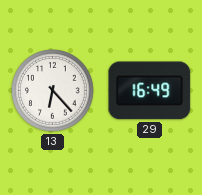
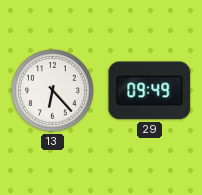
29: 16:49 -> 09:49 (150, 91)
